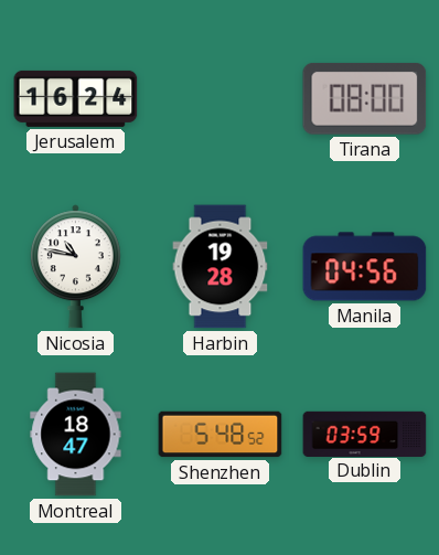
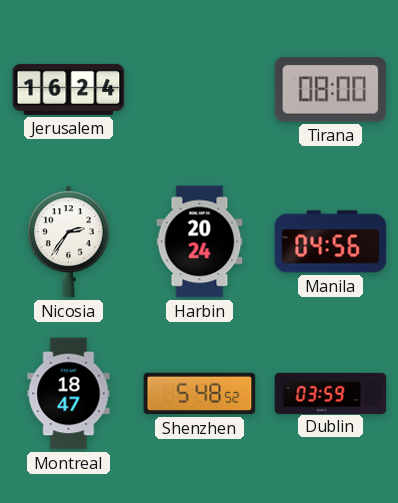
Nicosia: 10:47 -> 2:36 (68, 242)
Harbin: 19:28 -> 20:24 (200, 242)
